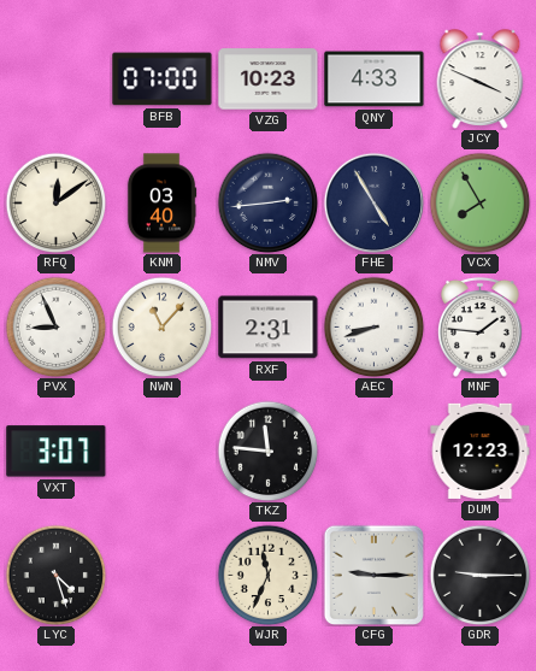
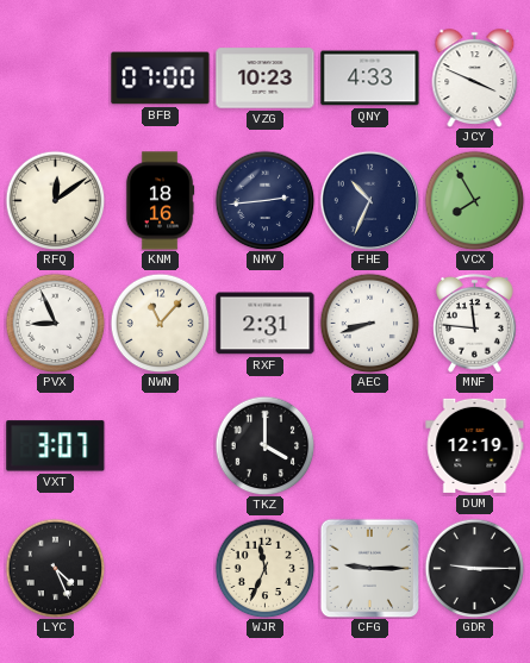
KNM: 03:40 -> 18:16 (160, 201)
FHE: 4:55 -> 10:34 (369, 200)
MNF: 1:46 -> 11:46 (475, 323)
TKZ: 11:46 -> 4:00 (264, 445)
DUM: 12:23 -> 12:19 (475, 445)
LYC: 4:27 -> 4:26 (55, 568)
